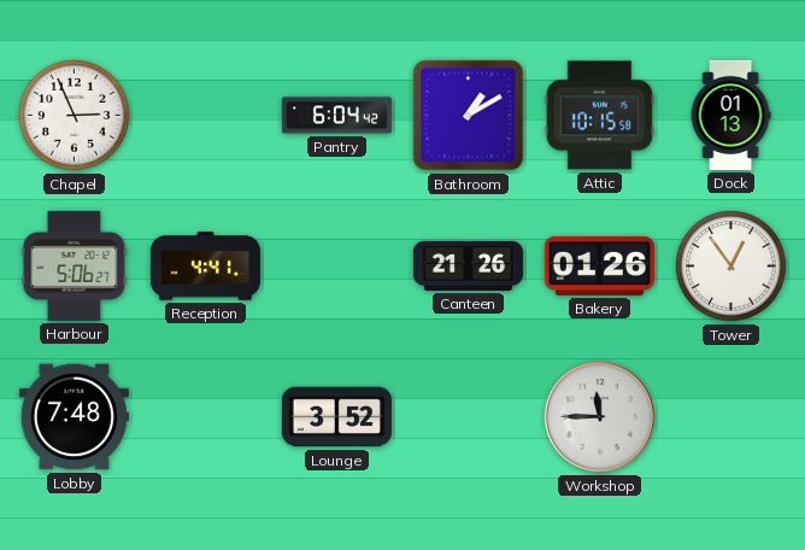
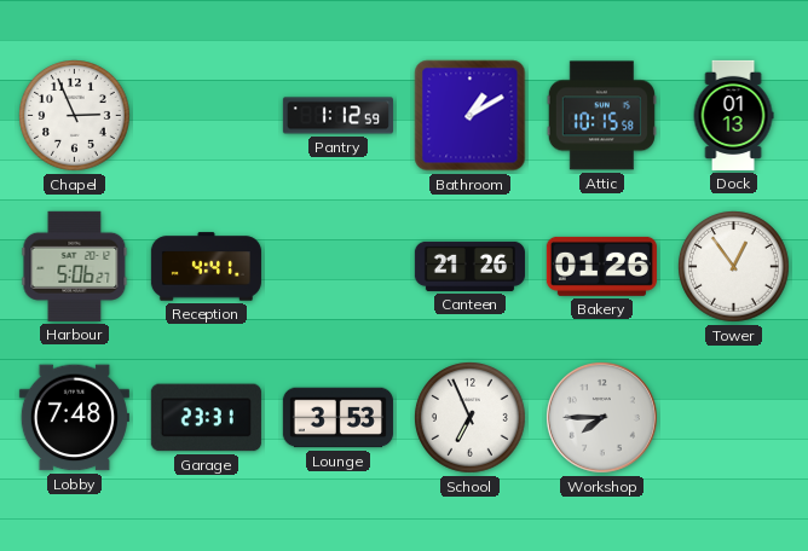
Pantry: 6:04 -> 1:12 (337, 116)
Garage: none -> 23:31 (206, 418)
Lounge: 3:52 -> 3:53 (337, 418)
School: none -> 6:56 (471, 418)
Workshop: 11:45 -> 7:45 (602, 418)
